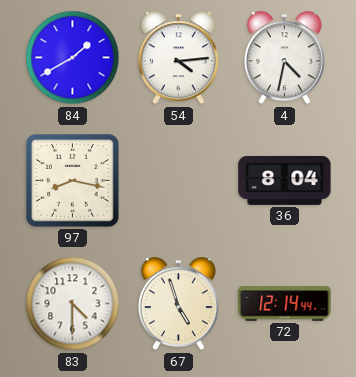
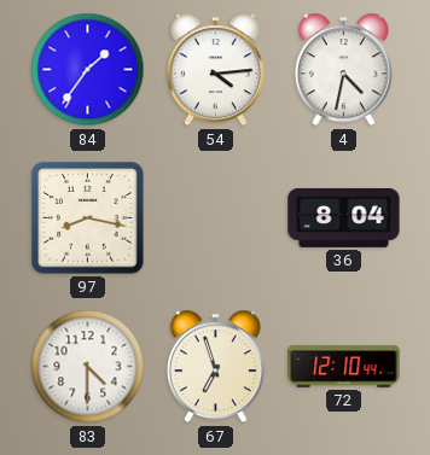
84: 1:40 -> 1:36 (88, 70)
67: 4:57 -> 6:57 (215, 367)
72: 12:14 -> 12:10 (344, 367)
